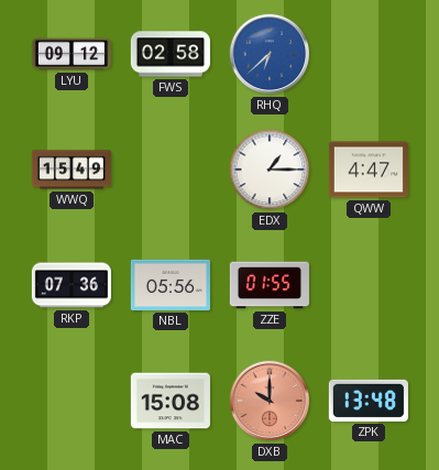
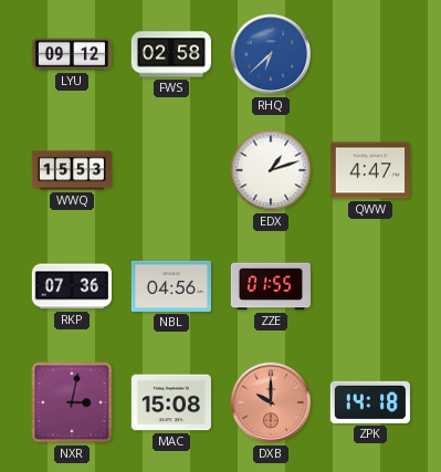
WWQ: 15:49 -> 15:53 (72, 170)
EDX: 1:15 -> 1:12 (271, 170)
NBL: 05:56 -> 04:56 (171, 286)
NXR: none -> 3:02 (72, 402)
ZPK: 13:48 -> 14:18 (370, 402)
